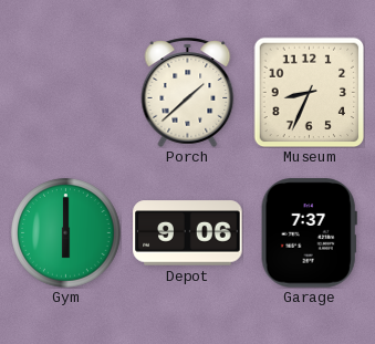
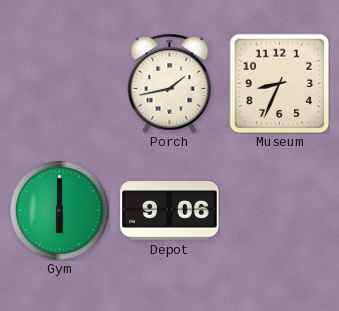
Porch: 1:38 -> 1:43 (170, 83)
Garage: 7:37 -> none (309, 233)
